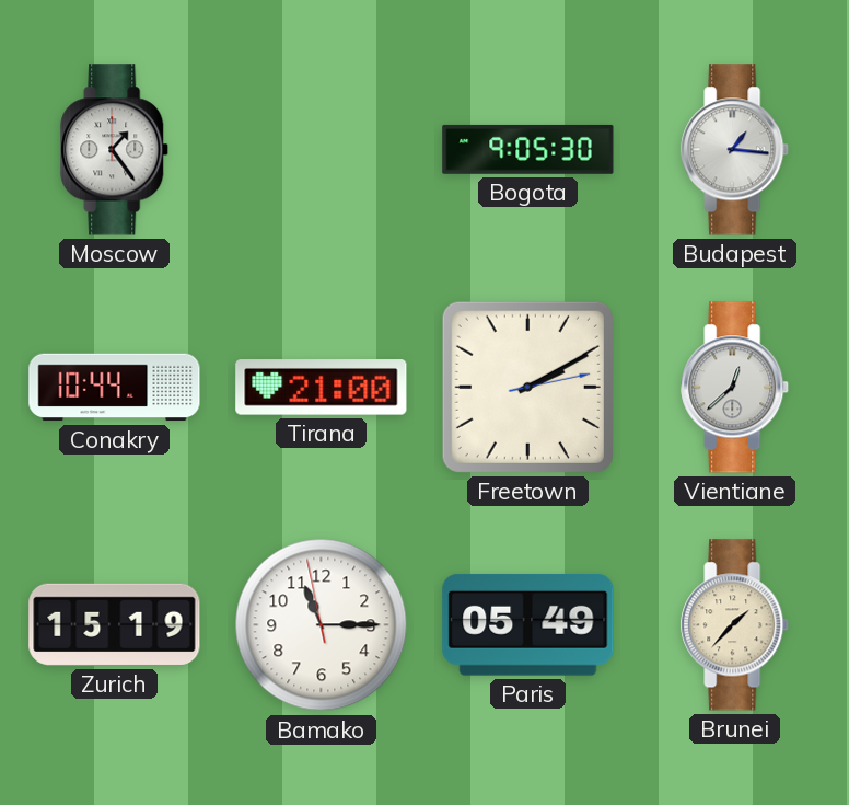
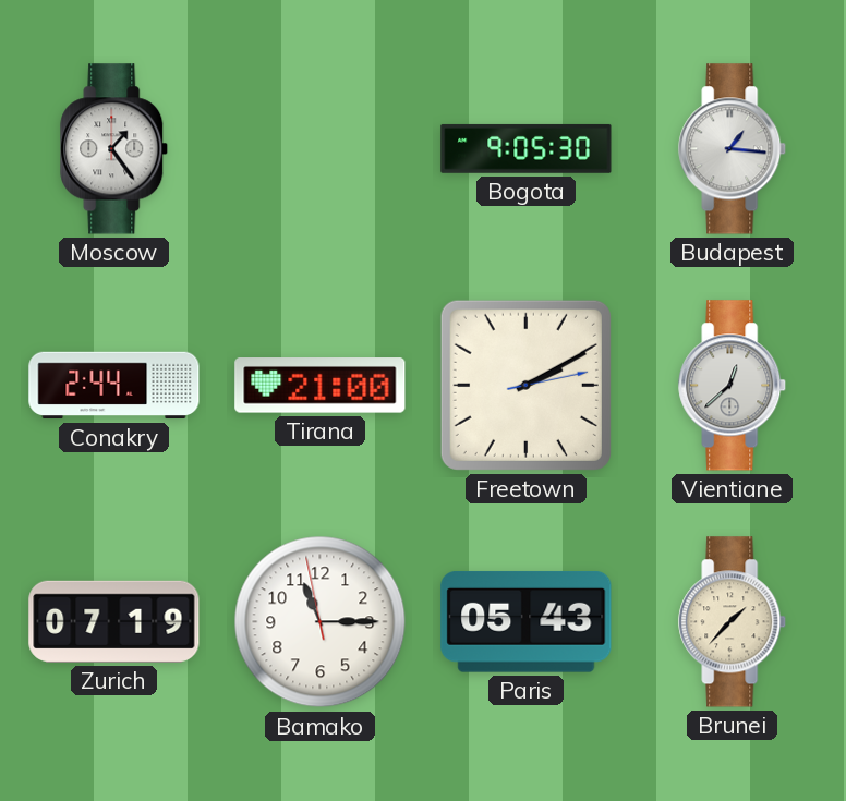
Conakry: 10:44 -> 2:44 (114, 386)
Zurich: 15:19 -> 07:19 (114, 621)
Paris: 05:49 -> 05:43 (527, 621)
